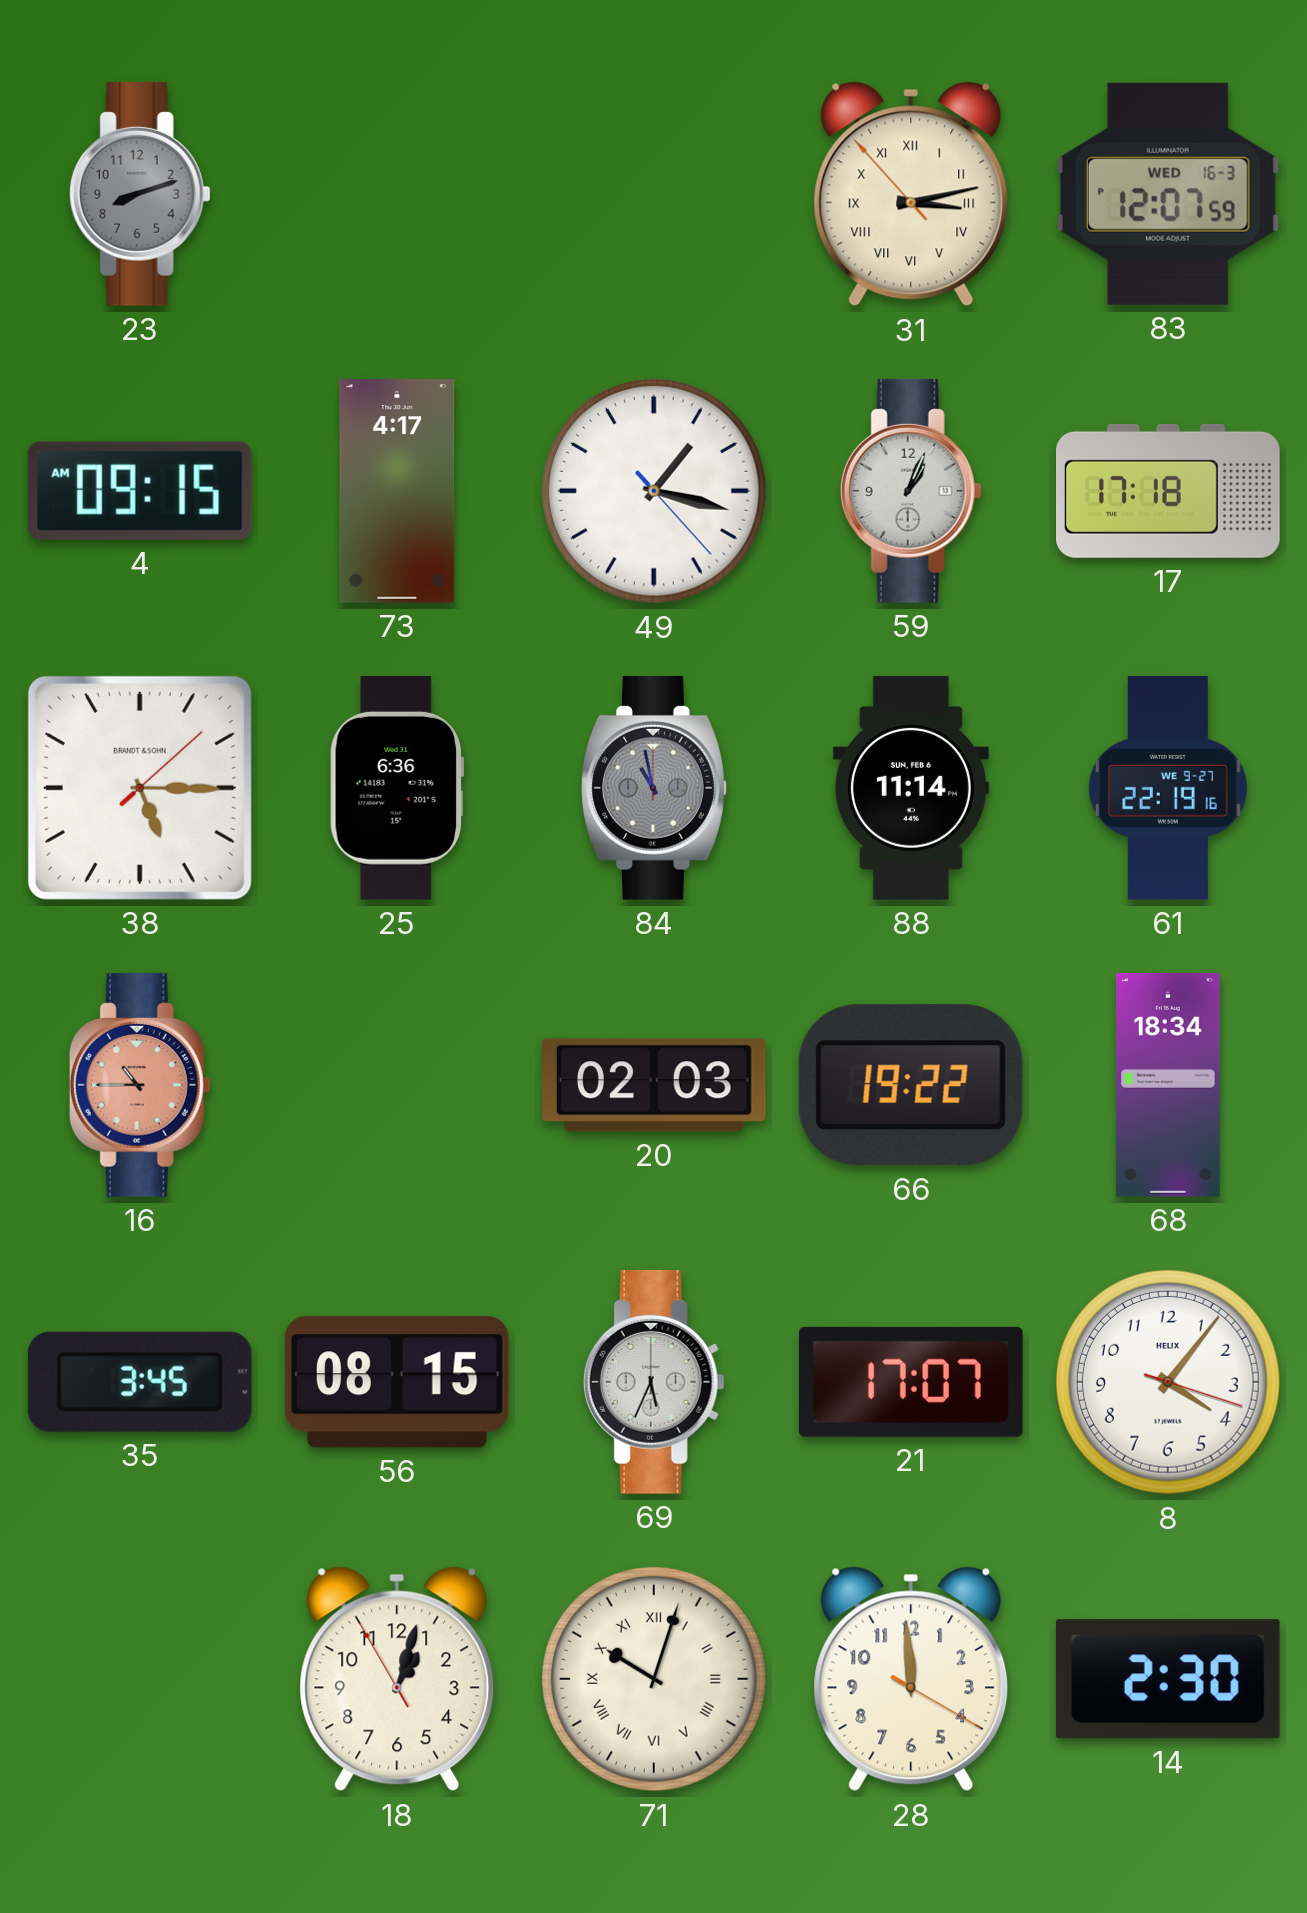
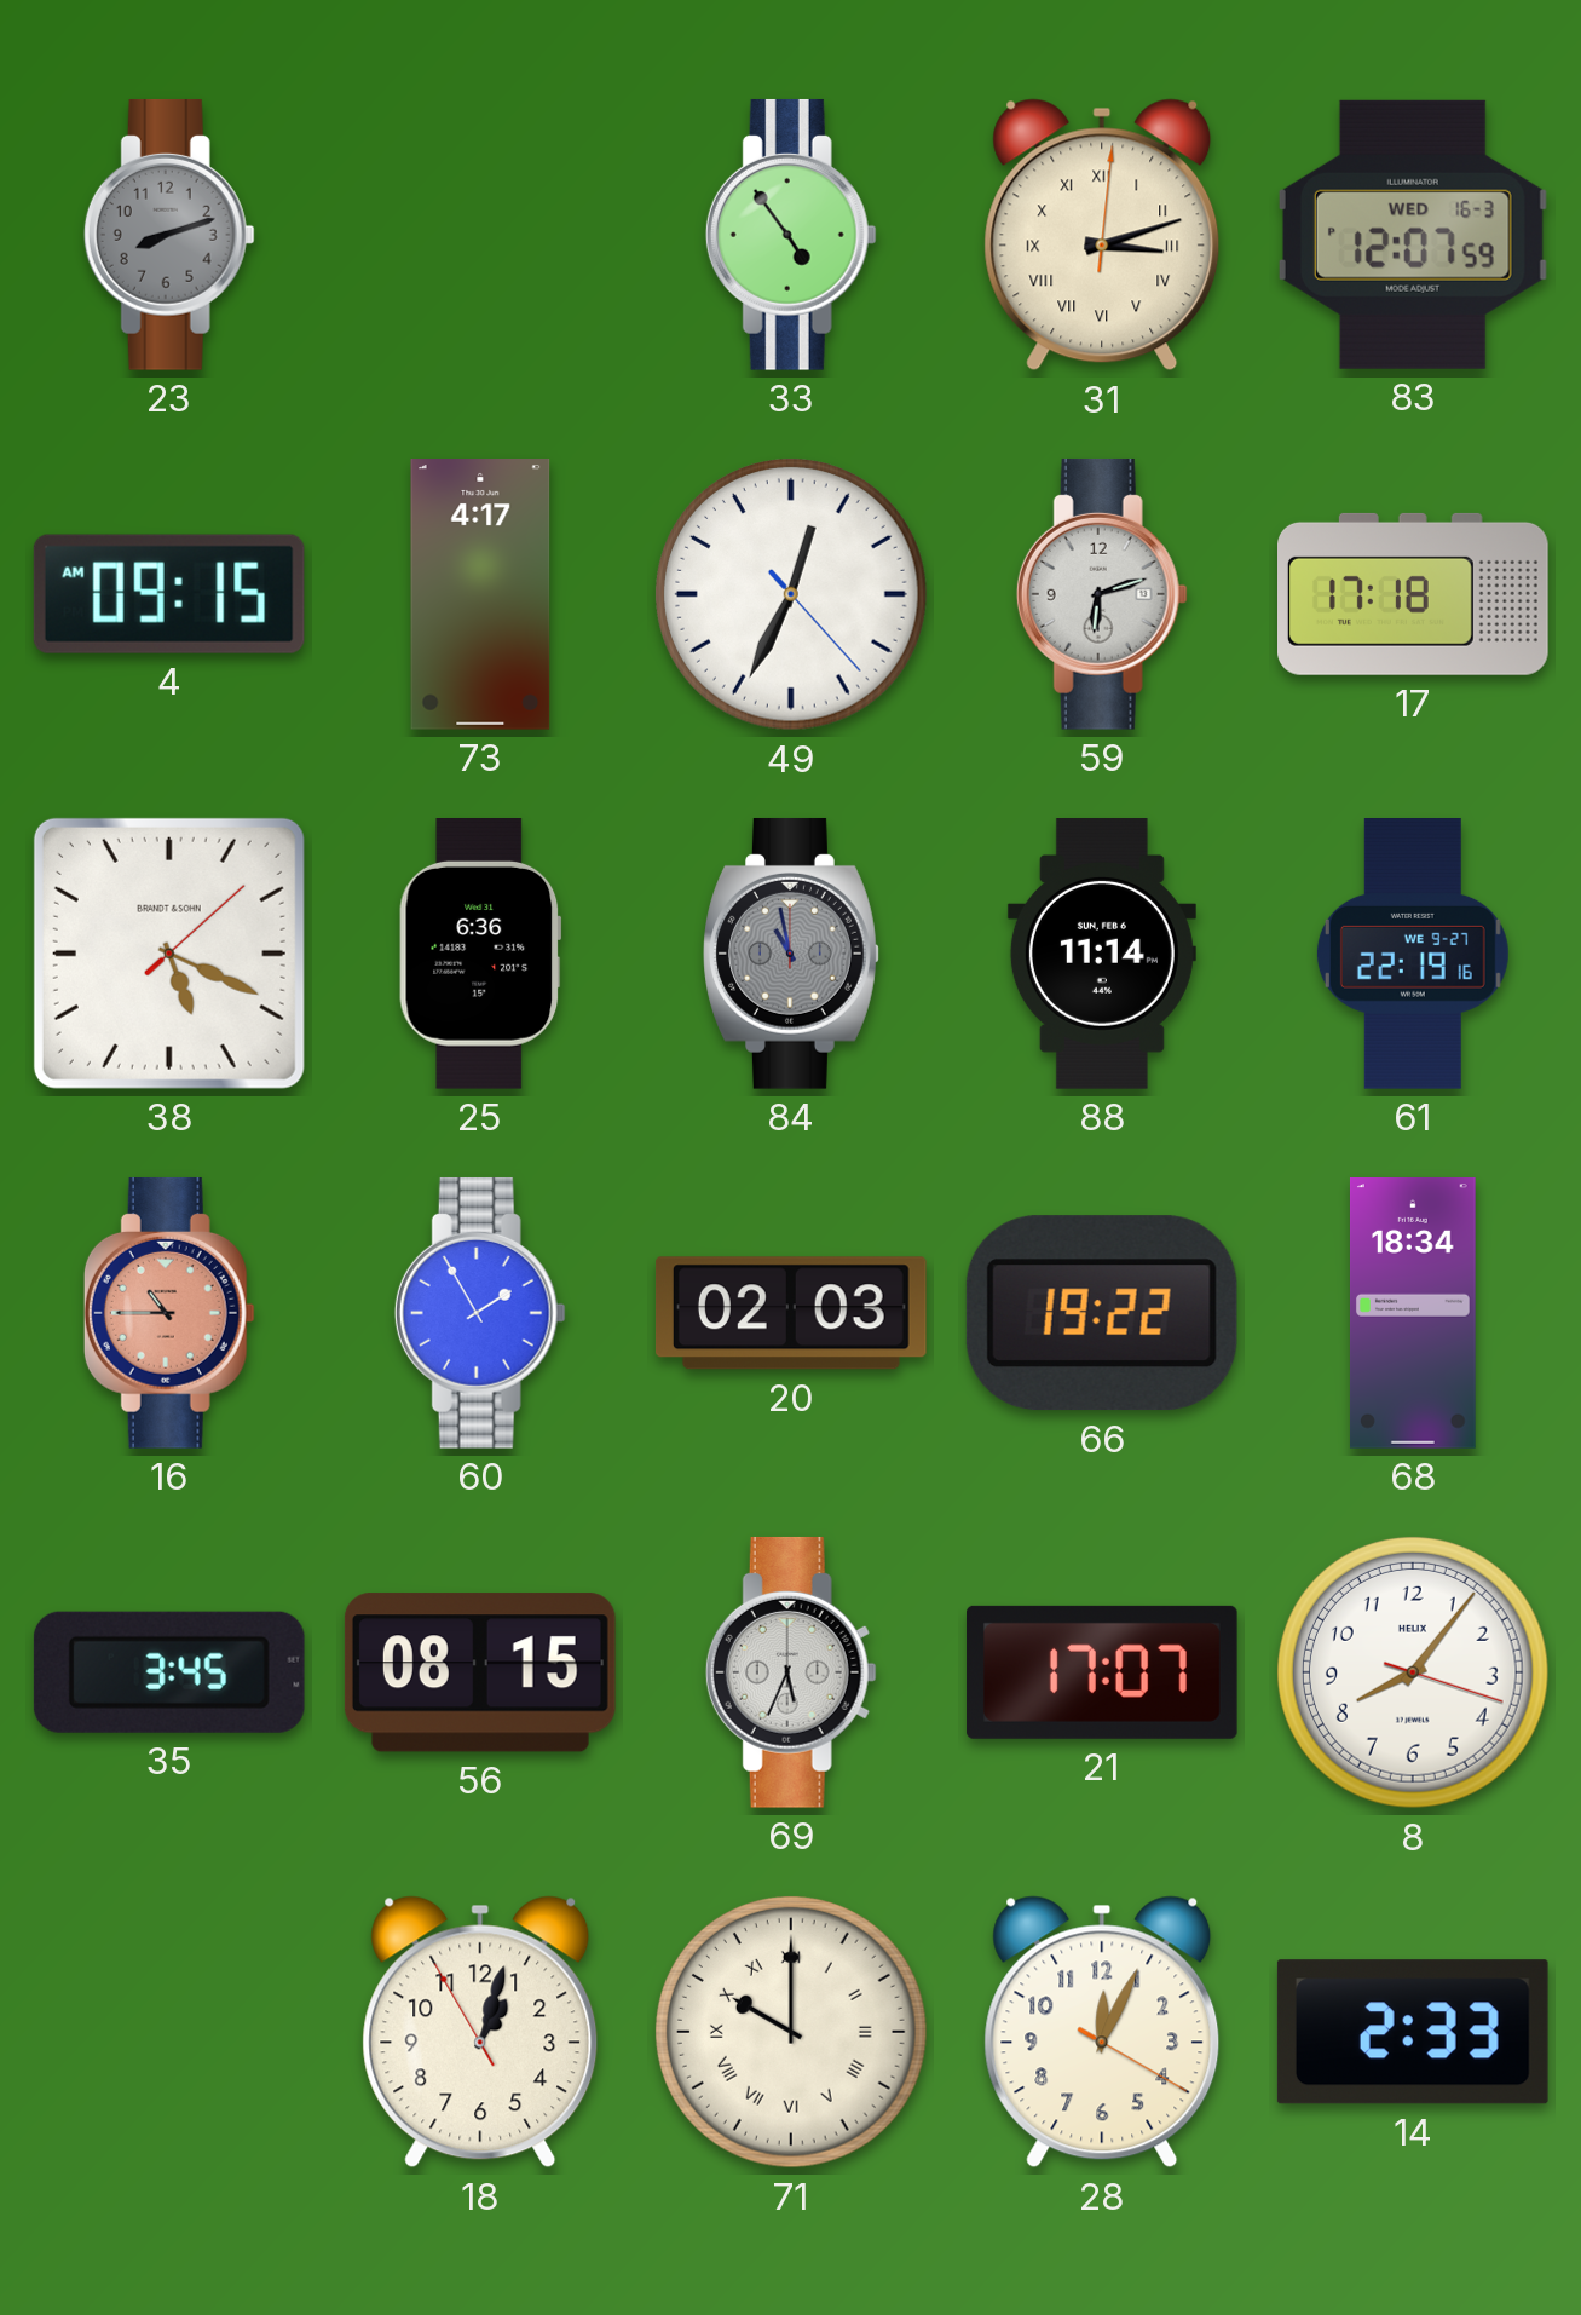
33: none -> 4:54 (791, 235)
31: 3:12:53 -> 3:12:01 (1102, 235)
49: 1:17 -> 12:34 (792, 595)
59: 1:04 -> 6:12 (1102, 594)
38: 5:15 -> 5:19 (169, 954)
60: none -> 1:55 (480, 1313)
8: 4:06 -> 8:06 (1414, 1674)
71: 10:03 -> 10:00 (792, 2033)
28: 11:59 -> 12:04 (1102, 2032)
14: 2:30 -> 2:33 (1413, 2032)
